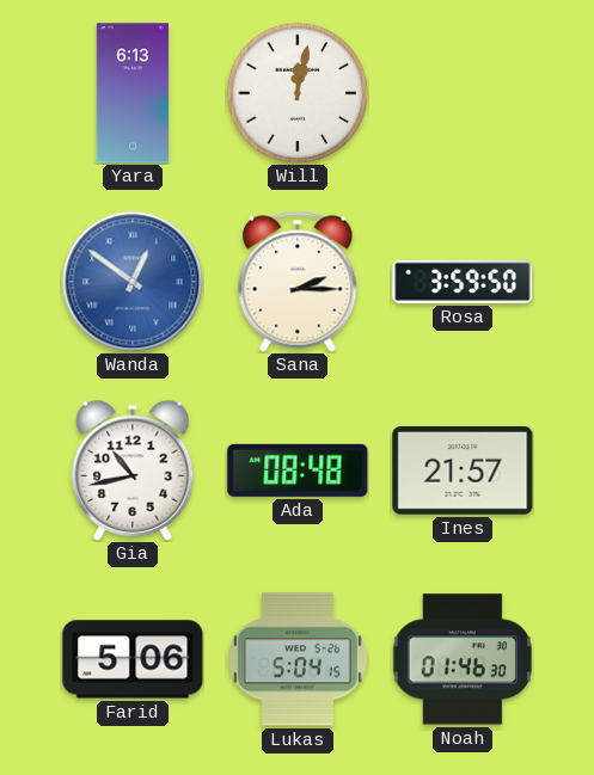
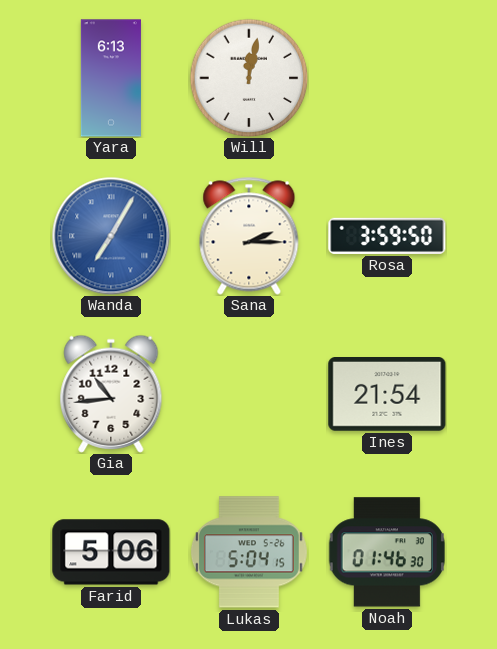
Wanda: 12:51 -> 7:05 (111, 236)
Gia: 10:43 -> 10:44 (111, 394)
Ada: 08:48 -> none (298, 470)
Ines: 21:57 -> 21:54 (387, 395)
